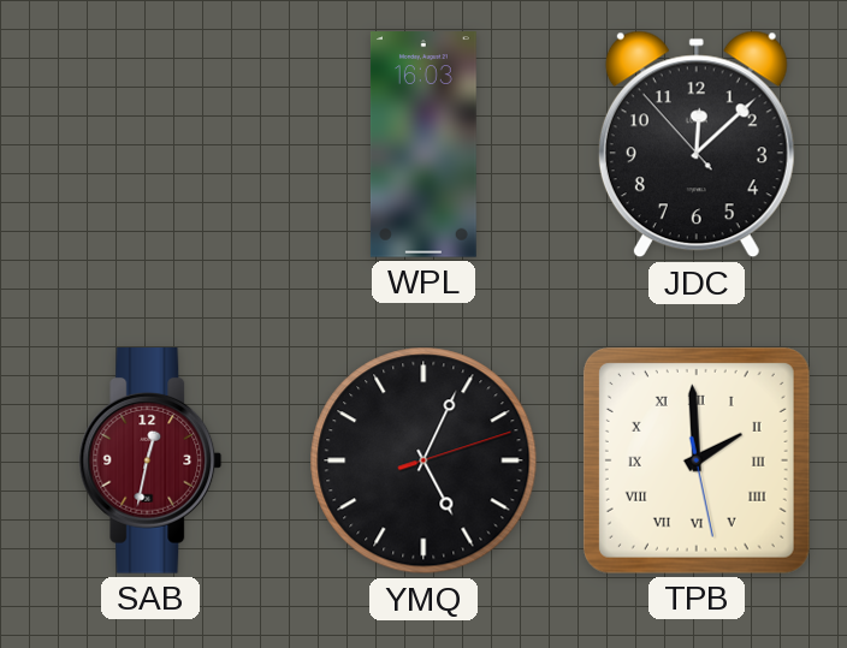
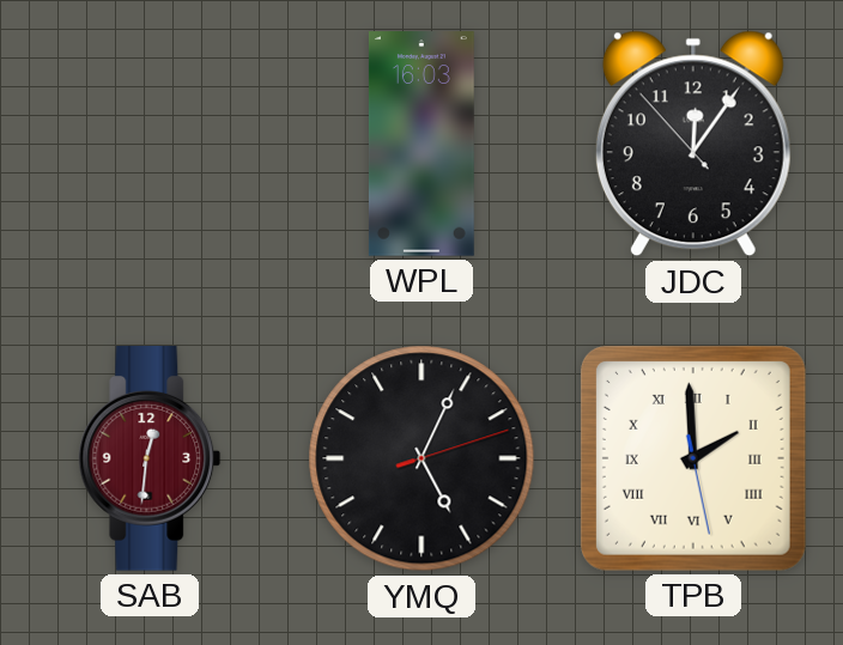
JDC: 12:07 -> 12:05 (693, 144)
SAB: 12:32 -> 12:31 (150, 460)
